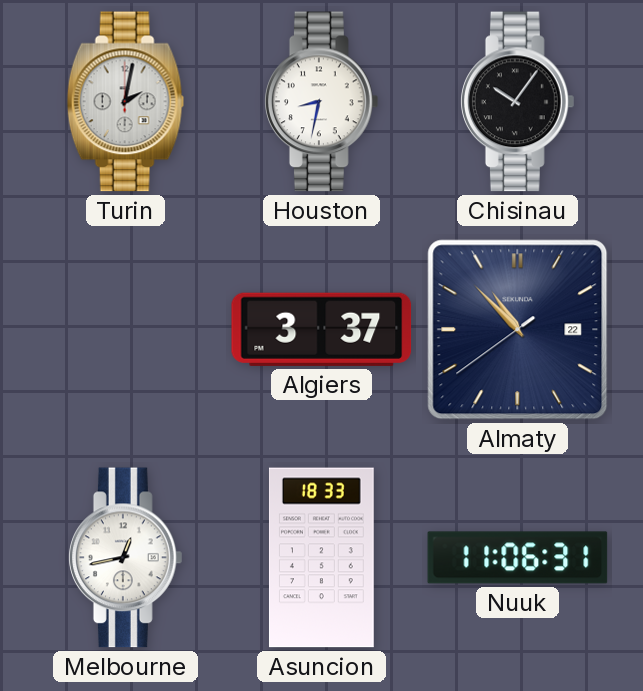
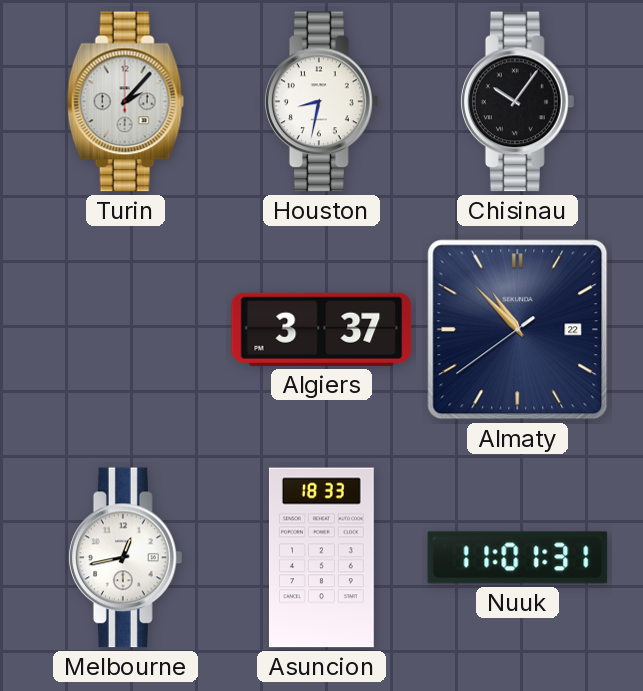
Turin: 2:02 -> 2:07 (126, 102)
Nuuk: 11:06 -> 11:01 (518, 558)
